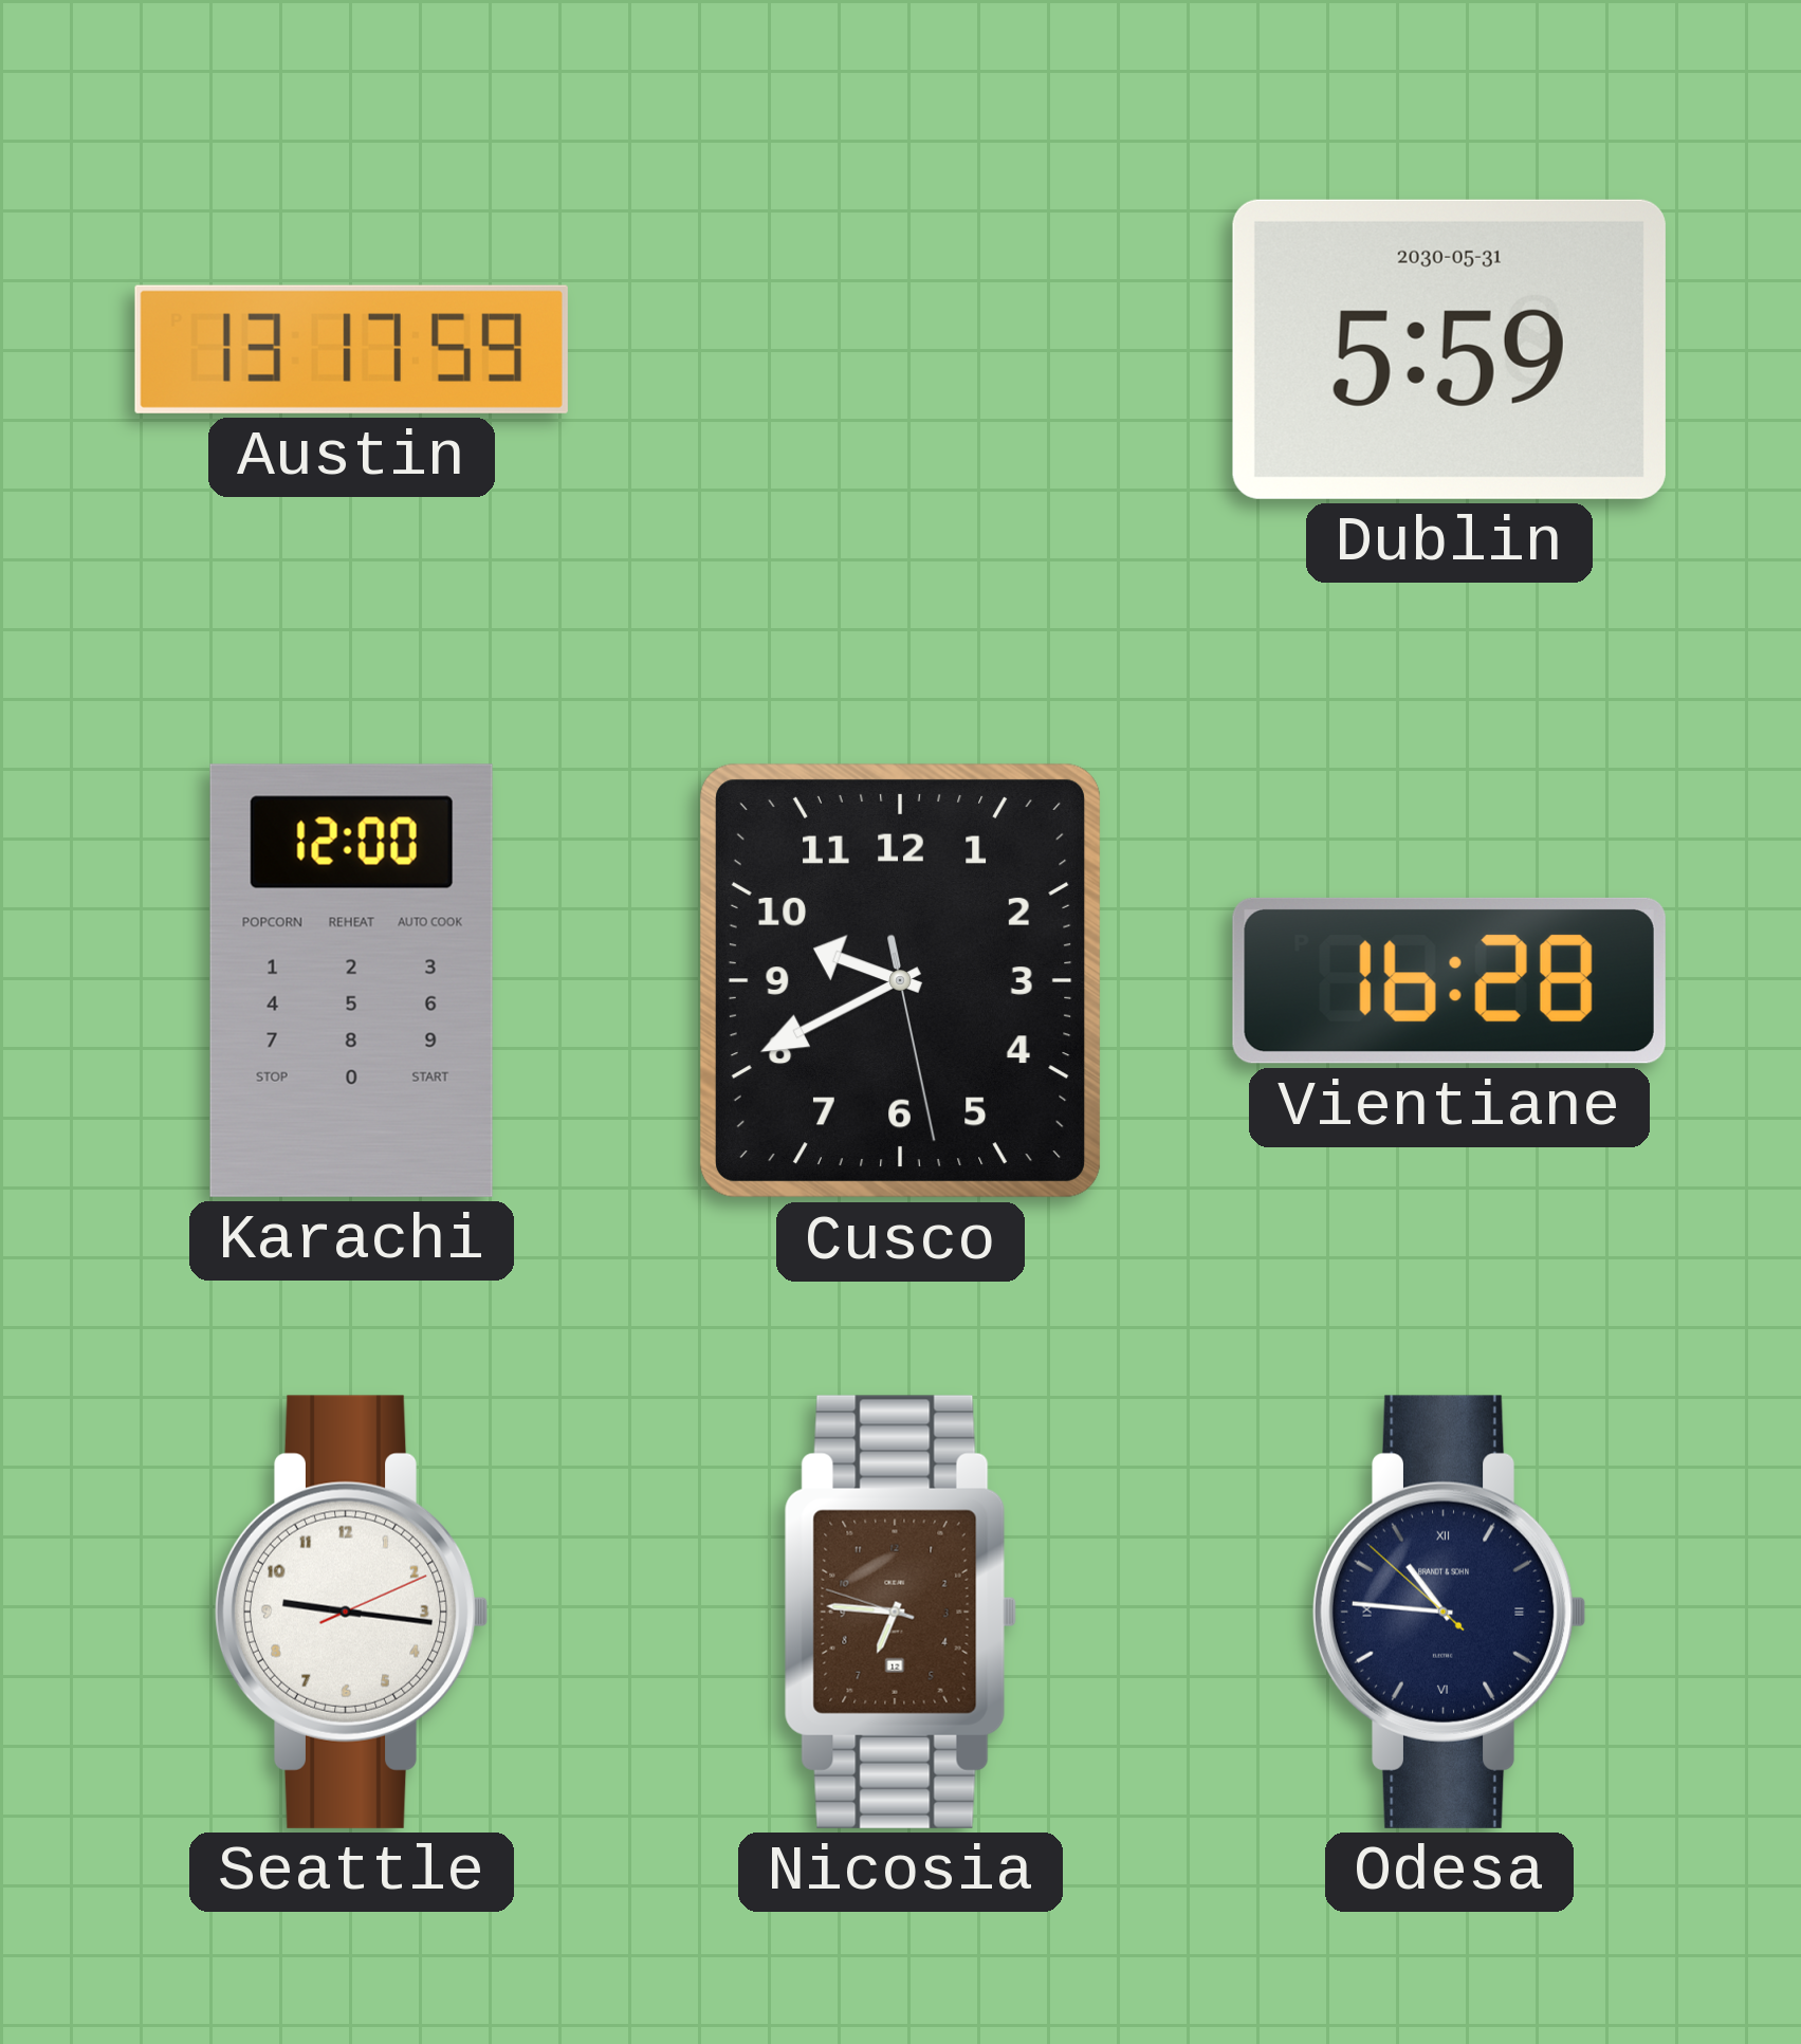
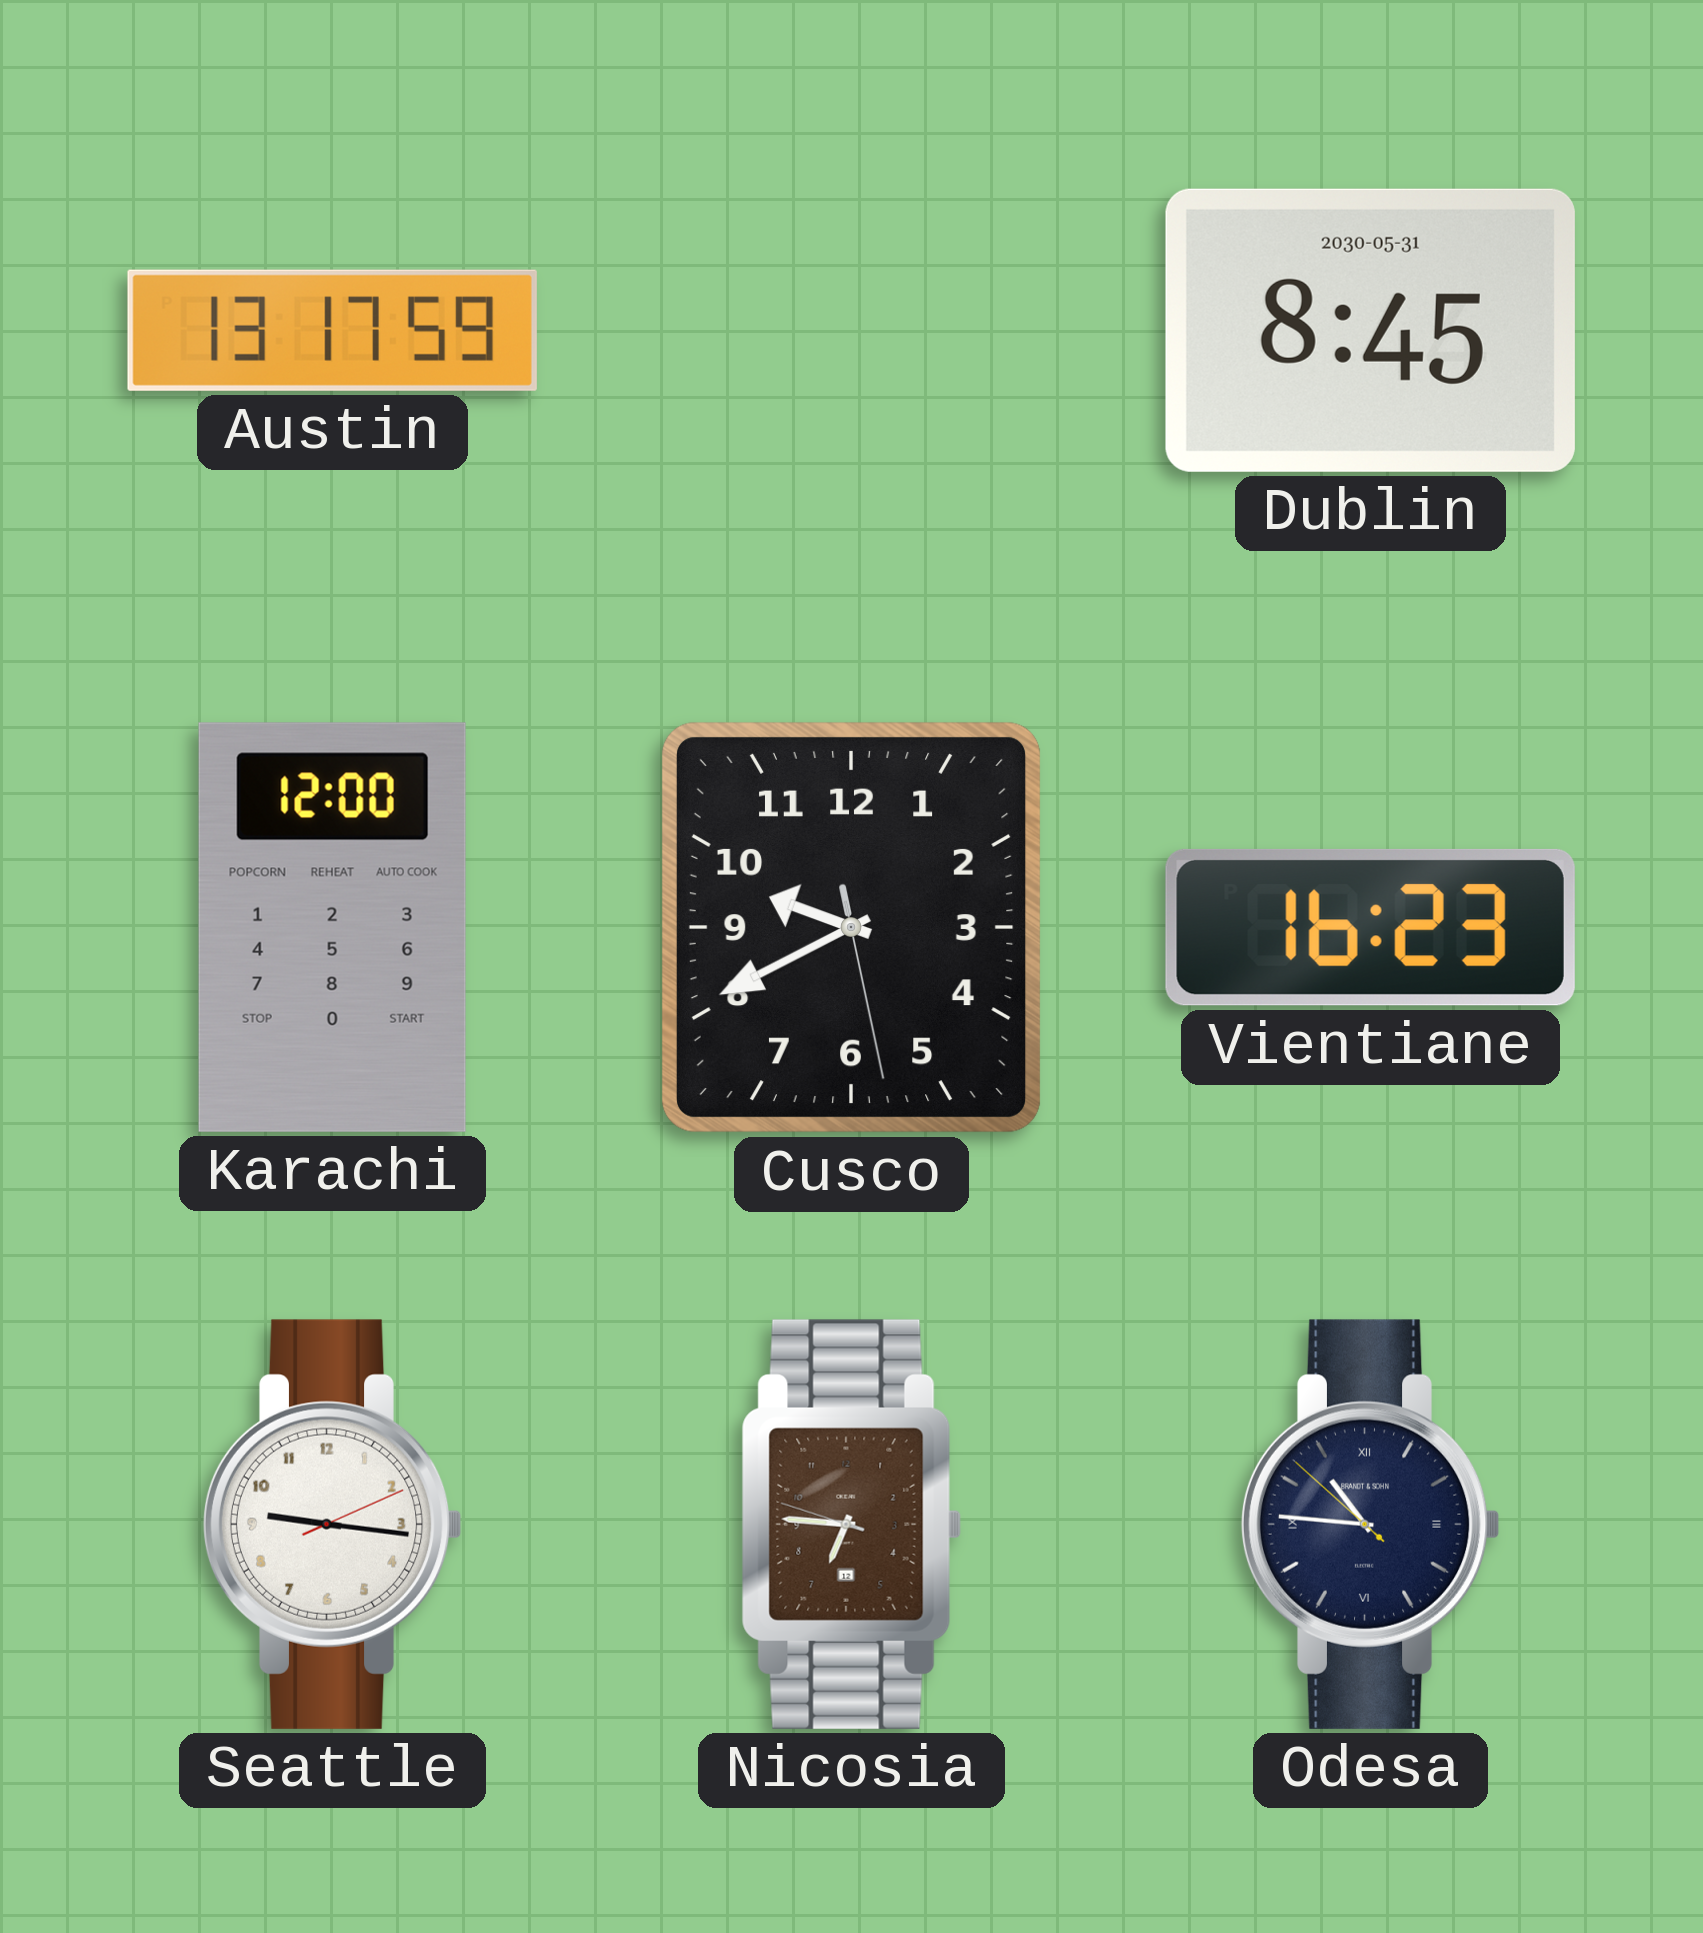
Dublin: 5:59 -> 8:45 (1370, 330)
Vientiane: 16:28 -> 16:23 (1370, 927)
